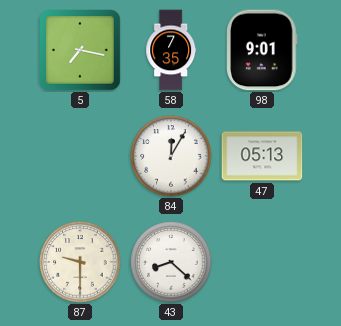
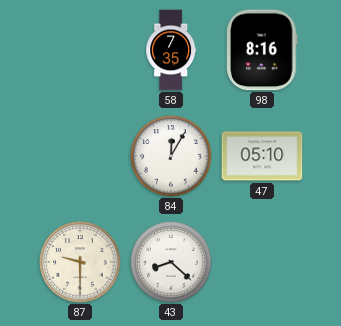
5: 7:17 -> none (81, 51)
98: 9:01 -> 8:16 (262, 50)
47: 05:13 -> 05:10 (262, 156)
